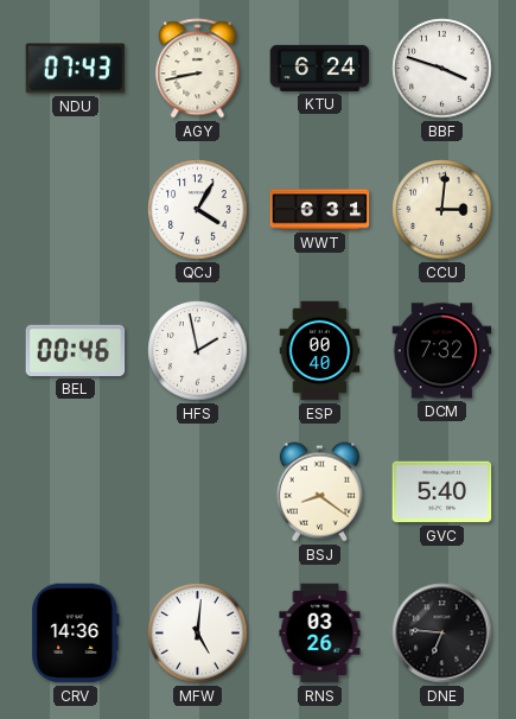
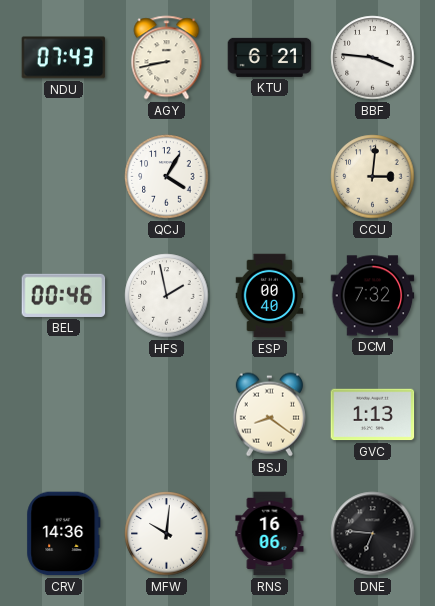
KTU: 6:24 -> 6:21 (270, 57)
BBF: 3:48 -> 3:46 (373, 58)
WWT: 6:31 -> none (320, 210)
GVC: 5:40 -> 1:13 (373, 415)
MFW: 5:01 -> 10:01 (167, 534)
RNS: 03:26 -> 16:06 (270, 534)
